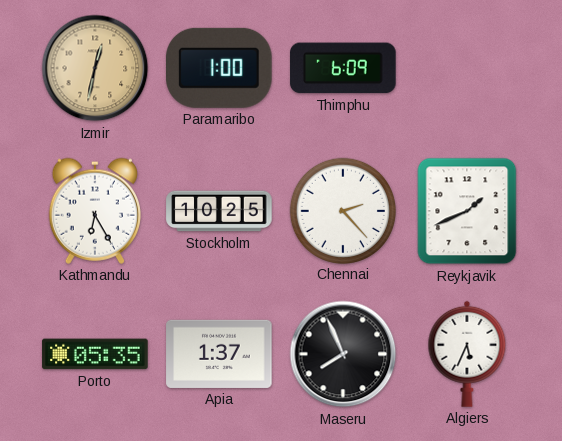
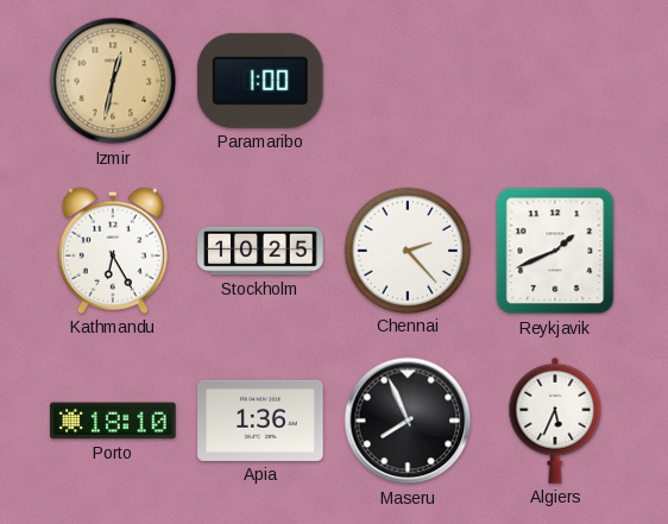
Thimphu: 6:09 -> none (343, 68)
Porto: 05:35 -> 18:10 (113, 421)
Apia: 1:37 -> 1:36 (260, 421)
